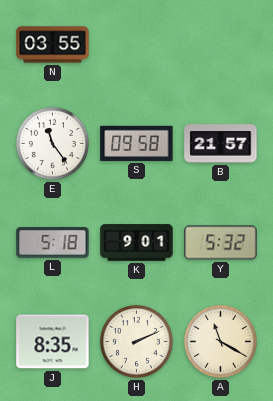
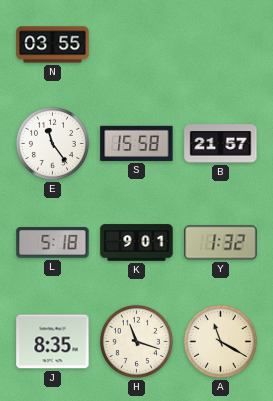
S: 09:58 -> 15:58 (137, 143)
Y: 5:32 -> 1:32 (221, 243)
H: 2:11 -> 11:18 (136, 341)
